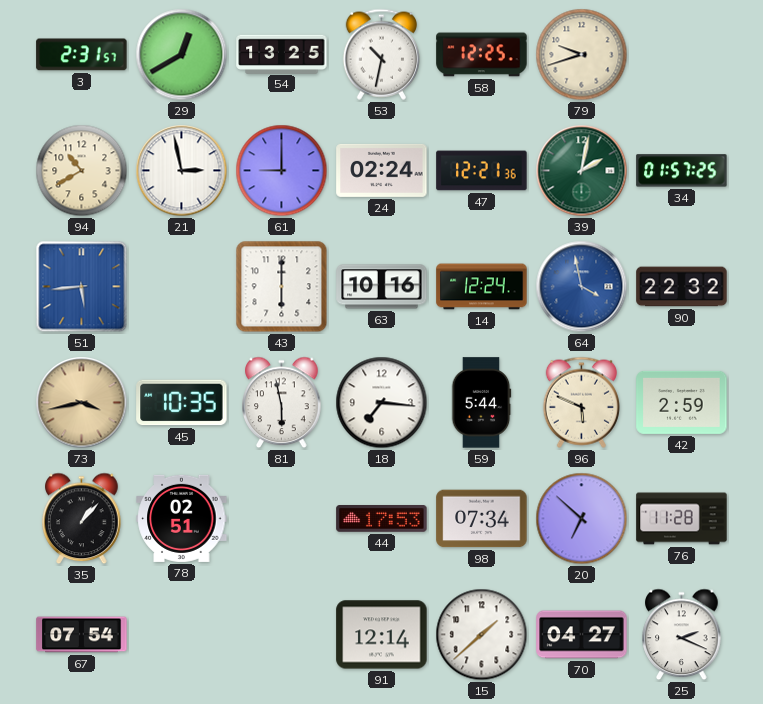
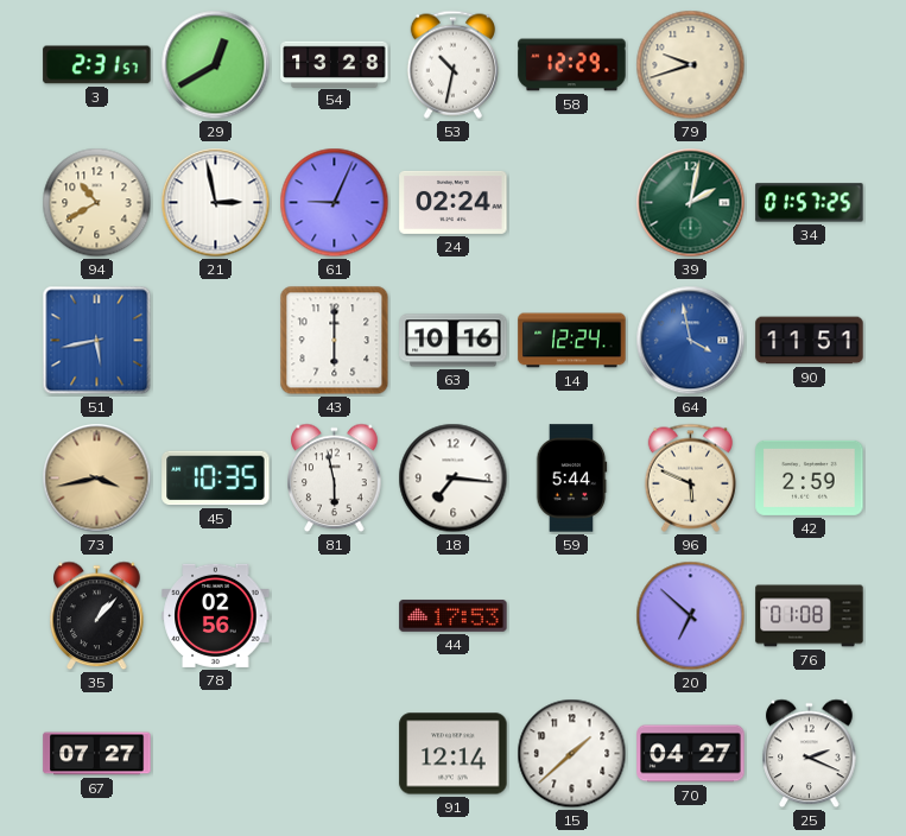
54: 13:25 -> 13:28 (335, 64)
58: 12:25 -> 12:29 (572, 65)
61: 9:00 -> 9:04 (335, 203)
47: 12:21 -> none (482, 171)
51: 5:44 -> 5:43 (97, 341)
90: 22:32 -> 11:51 (810, 341)
78: 02:51 -> 02:56 (216, 615)
98: 07:34 -> none (482, 519)
76: 11:28 -> 01:08 (810, 616)
67: 07:54 -> 07:27 (97, 754)
